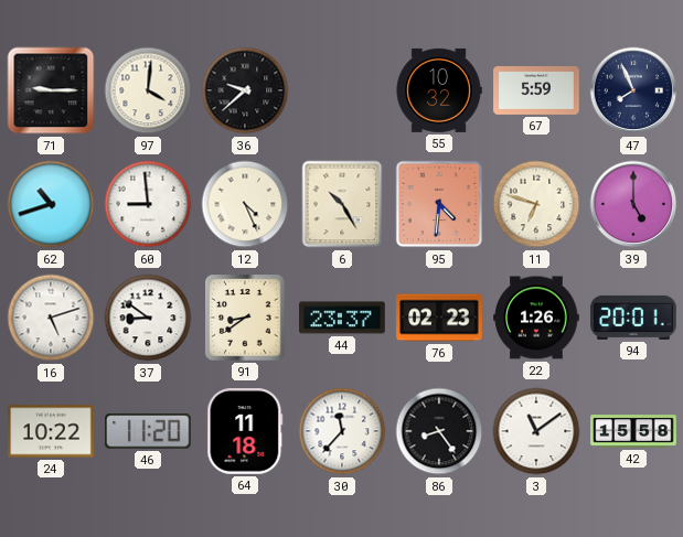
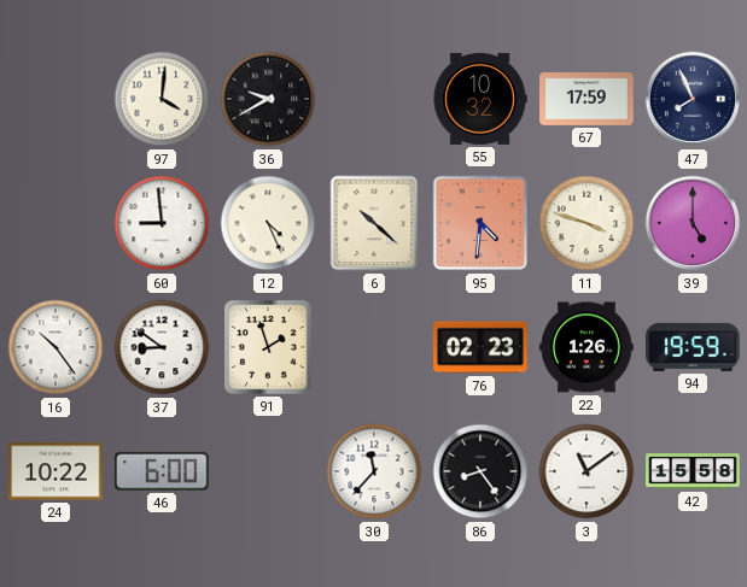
71: 9:15 -> none (51, 90)
36: 9:38 -> 9:40 (268, 99)
67: 5:59 -> 17:59 (586, 100)
62: 10:42 -> none (51, 204)
6: 10:25 -> 10:22 (374, 223)
11: 6:48 -> 3:48 (586, 223)
16: 5:12 -> 10:24 (56, 347)
91: 8:39 -> 1:57 (268, 347)
44: 23:37 -> none (342, 318)
94: 20:01 -> 19:59 (693, 347)
46: 11:20 -> 6:00 (163, 471)
64: 11:18 -> none (245, 431)
